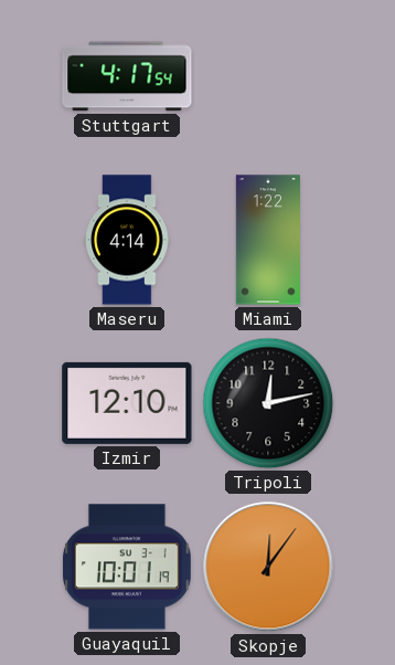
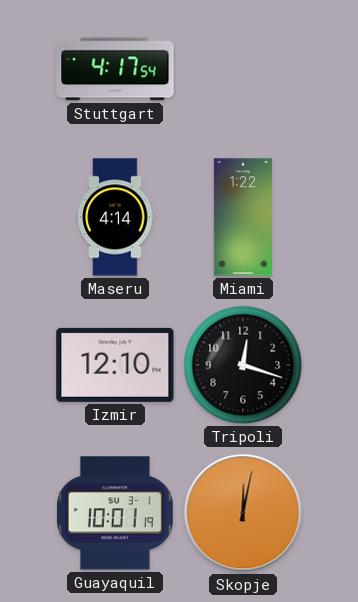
Tripoli: 12:13 -> 12:18 (243, 365)
Skopje: 12:06 -> 12:02 (243, 513)
